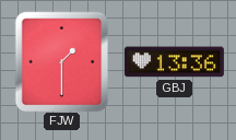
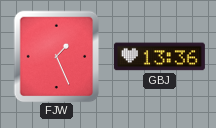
FJW: 1:30 -> 1:26 (57, 56)
